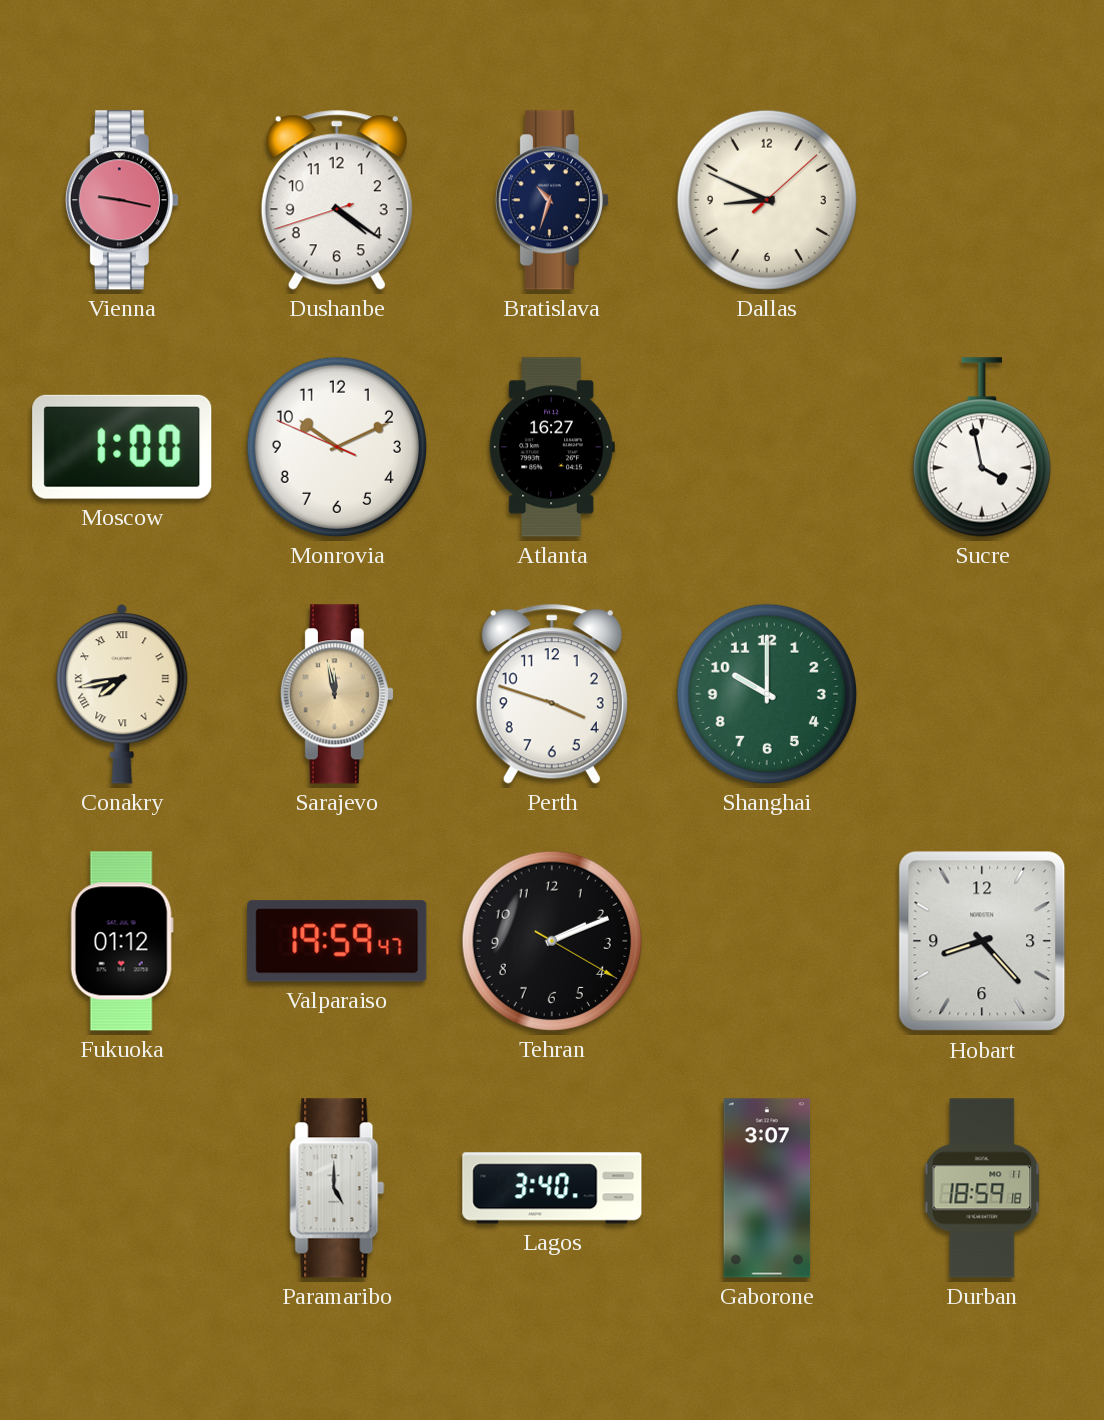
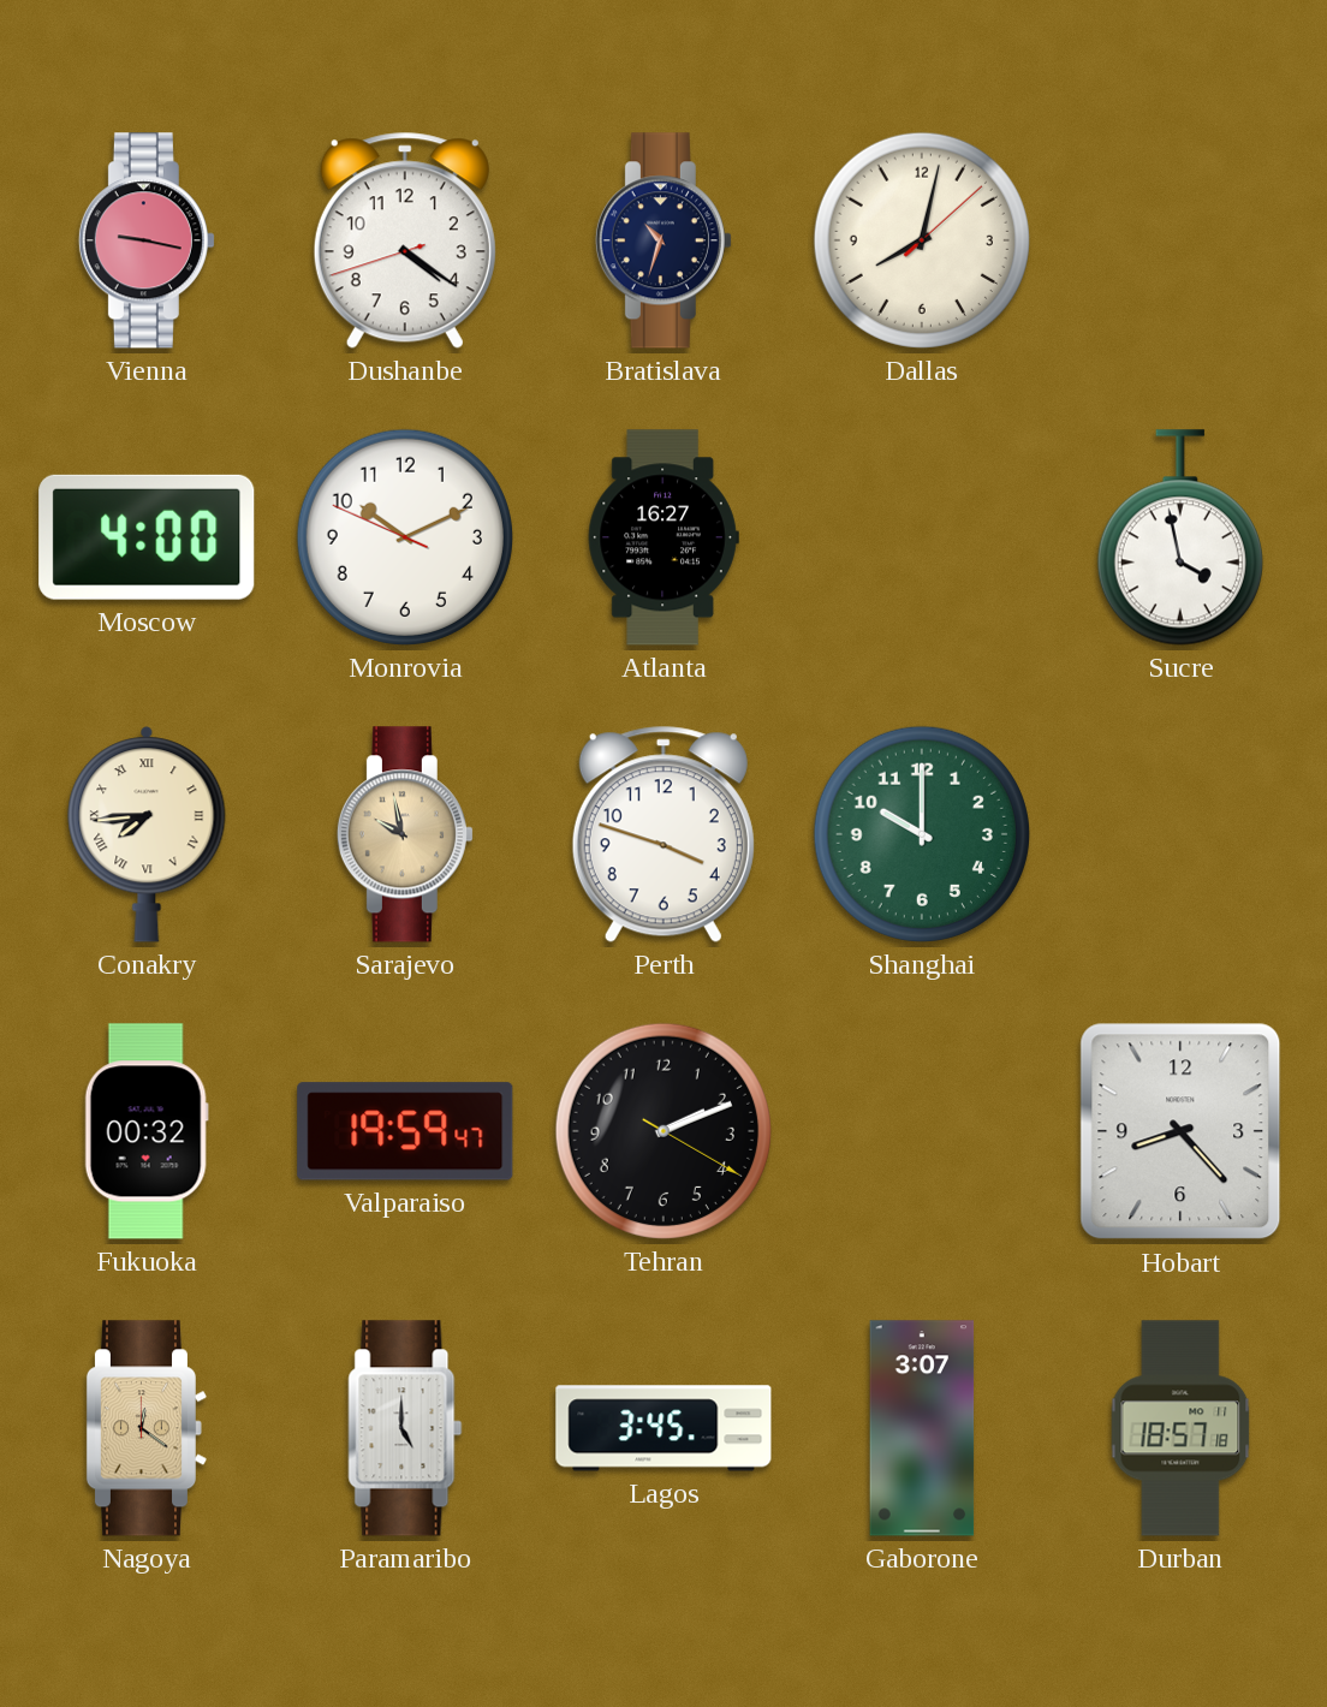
Dallas: 8:49 -> 8:02 (922, 240)
Moscow: 1:00 -> 4:00 (147, 537)
Conakry: 7:43 -> 7:44 (147, 834)
Sarajevo: 11:58 -> 9:58 (405, 834)
Fukuoka: 01:12 -> 00:32 (147, 1131)
Nagoya: none -> 12:21 (145, 1428)
Lagos: 3:40 -> 3:45 (663, 1428)
Durban: 18:59 -> 18:57 (1180, 1428)
